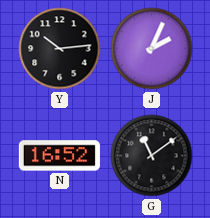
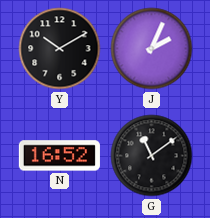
Y: 10:14 -> 10:10 (60, 49)
